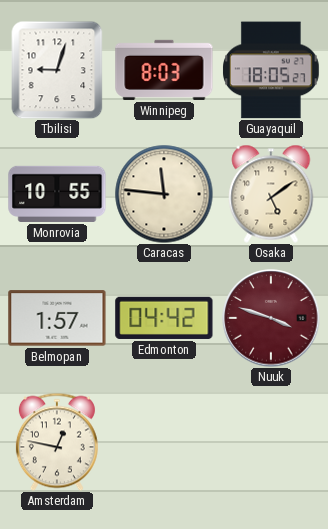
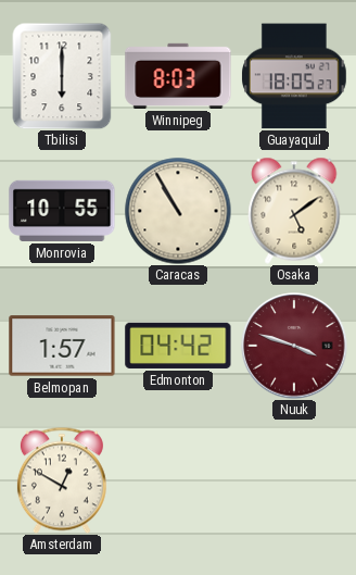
Tbilisi: 9:03 -> 6:00 (62, 76)
Caracas: 11:46 -> 10:55 (178, 211)
Amsterdam: 12:47 -> 12:50 (62, 480)
